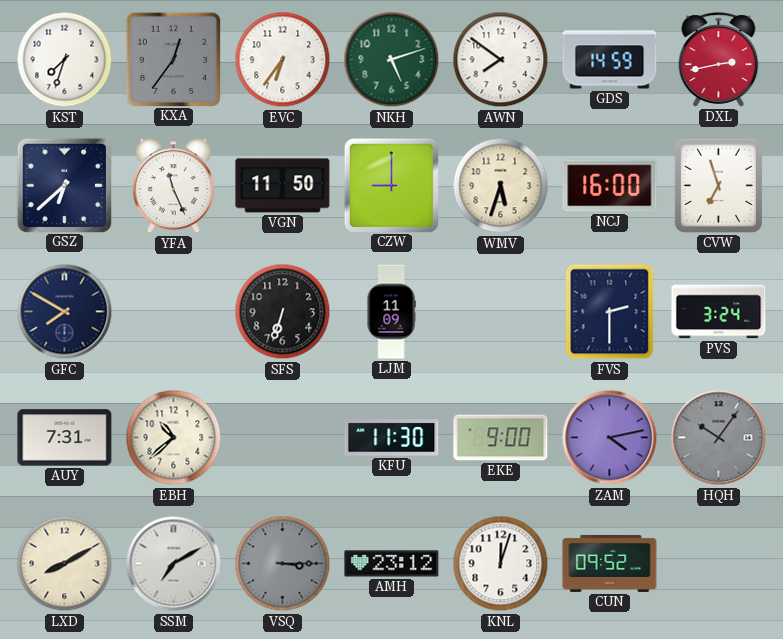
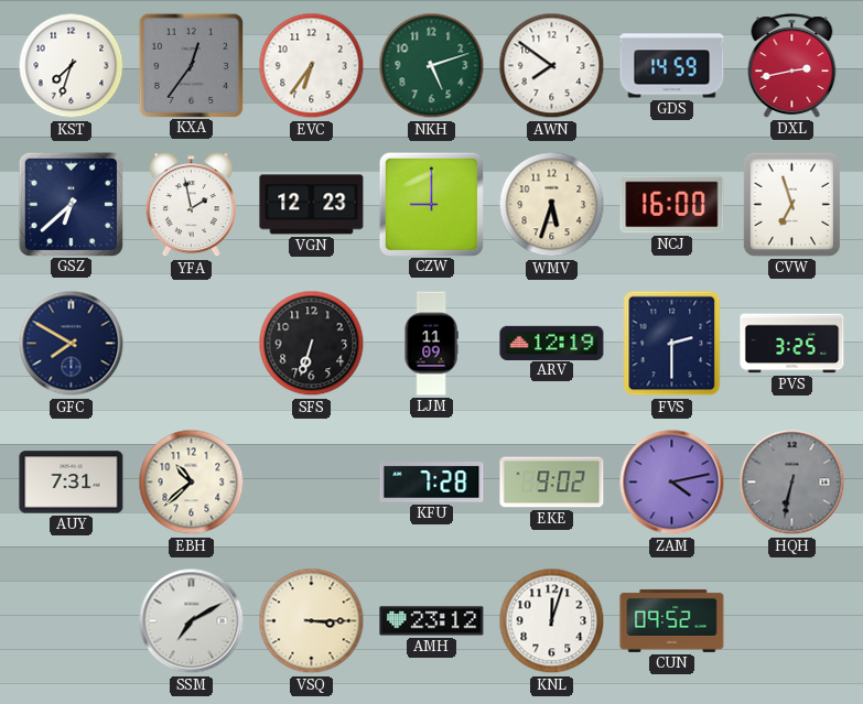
YFA: 11:26 -> 1:58 (191, 205)
VGN: 11:50 -> 12:23 (312, 205)
ARV: none -> 12:19 (552, 343)
PVS: 3:24 -> 3:25 (792, 344)
KFU: 11:30 -> 7:28 (432, 483)
EKE: 9:00 -> 9:02 (552, 483)
HQH: 10:06 -> 6:32 (792, 483)
LXD: 8:10 -> none (65, 564)
VSQ dial: grey -> cream (312, 621)
